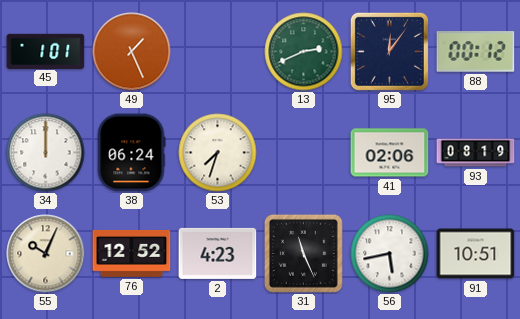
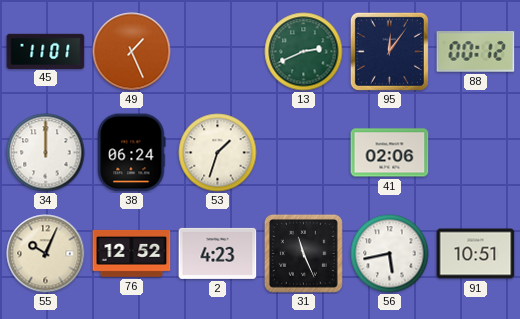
45: 1:01 -> 11:01 (46, 51)
53: 7:33 -> 1:33 (218, 153)
93: 08:19 -> none (476, 153)
